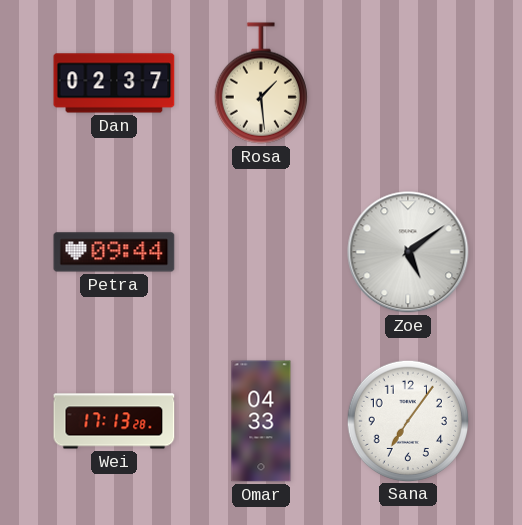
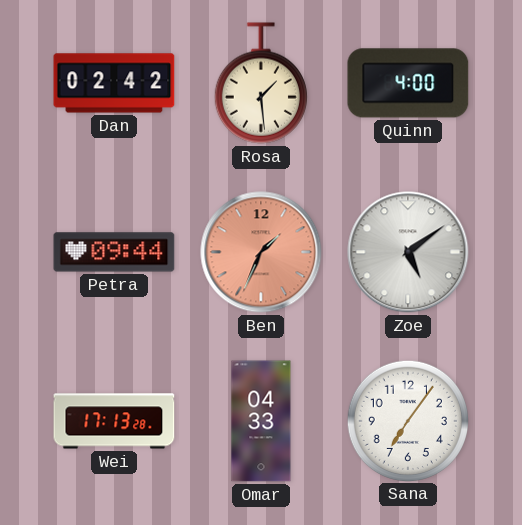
Dan: 02:37 -> 02:42 (114, 83)
Quinn: none -> 4:00 (408, 83)
Ben: none -> 1:34 (261, 252)
